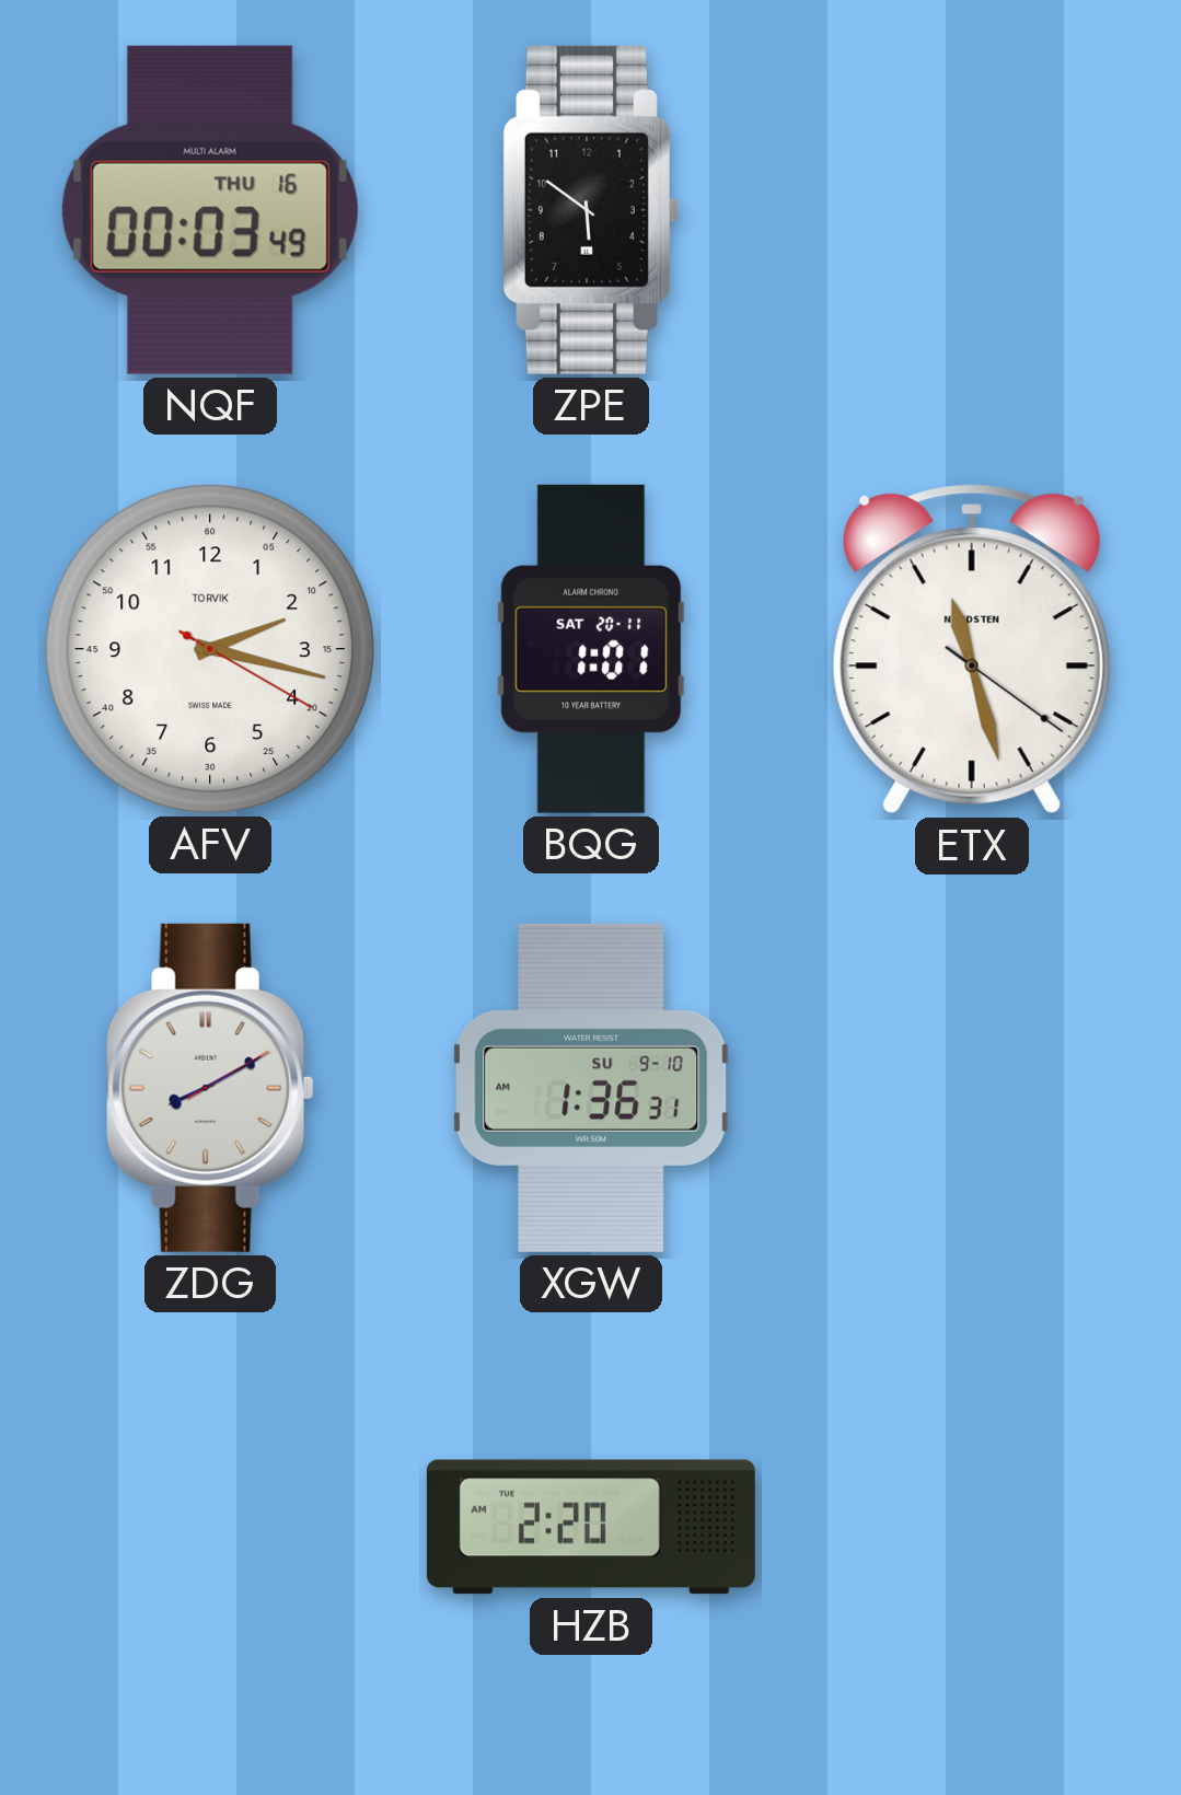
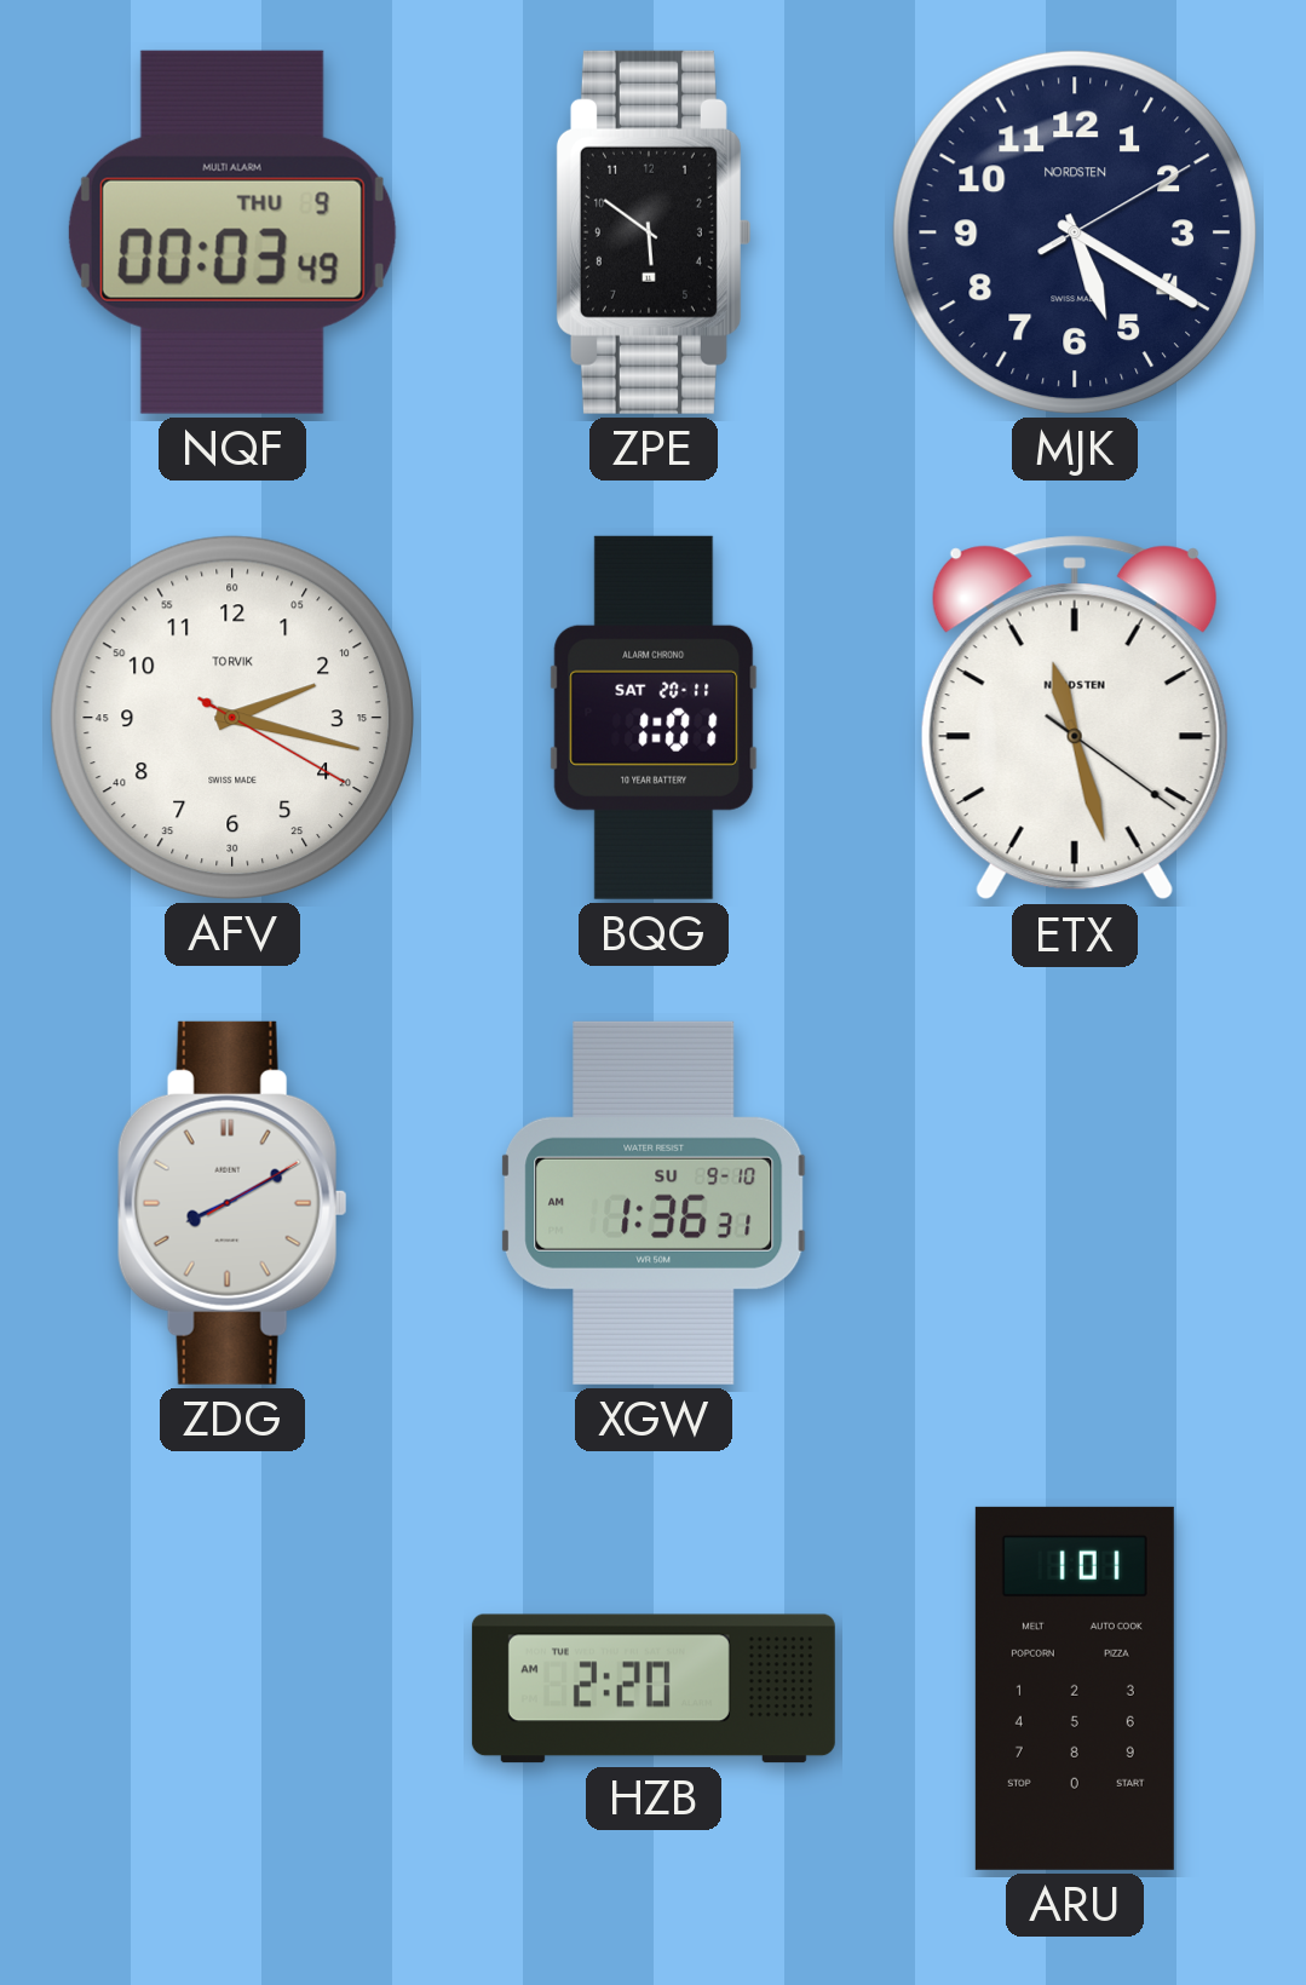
NQF date: THU 16 -> THU 9 (232, 232)
MJK: none -> 5:20 (1075, 232)
ARU: none -> 1:01 (1075, 1688)
